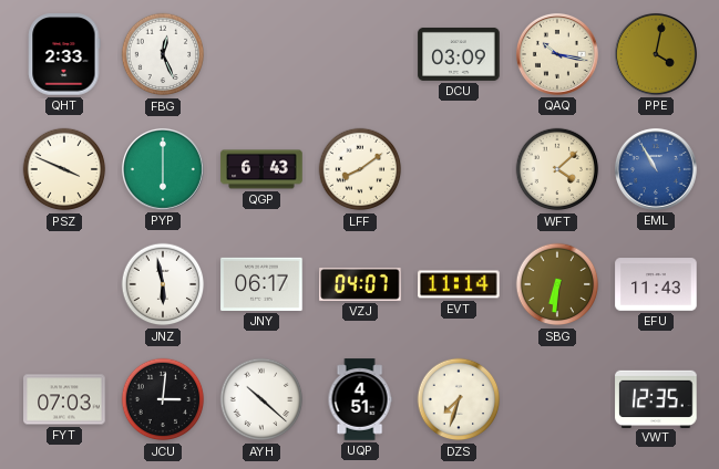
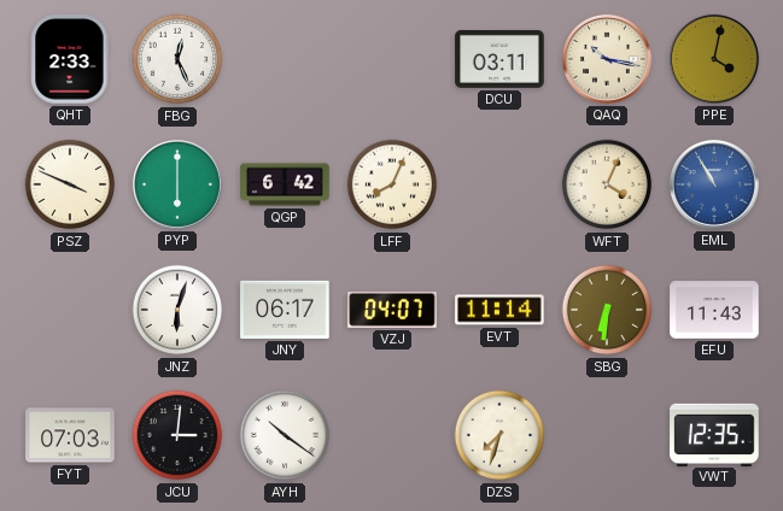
DCU: 03:09 -> 03:11 (499, 59)
QGP: 6:43 -> 6:42 (285, 184)
LFF: 8:09 -> 8:04 (392, 184)
WFT: 4:08 -> 4:04 (607, 184)
JNZ: 5:58 -> 6:03 (177, 310)
AYH: 10:22 -> 10:21 (285, 435)
UQP: 4:51 -> none (360, 399)
